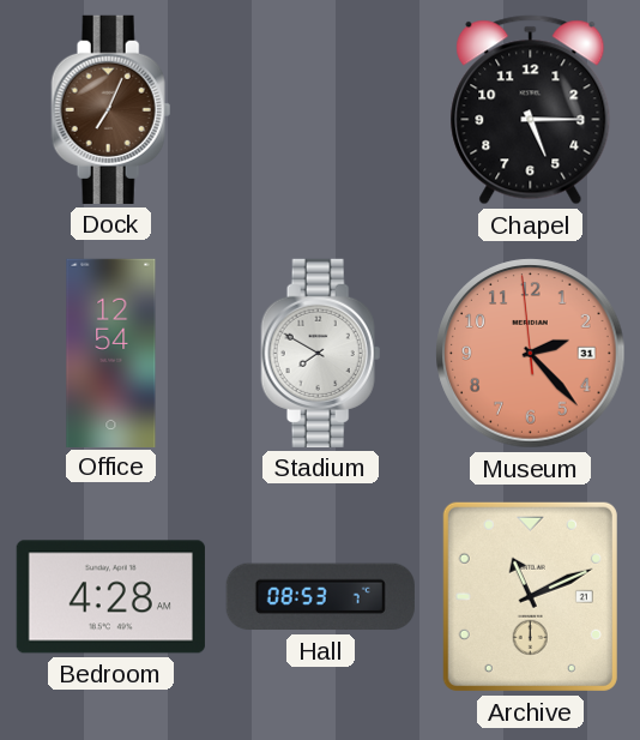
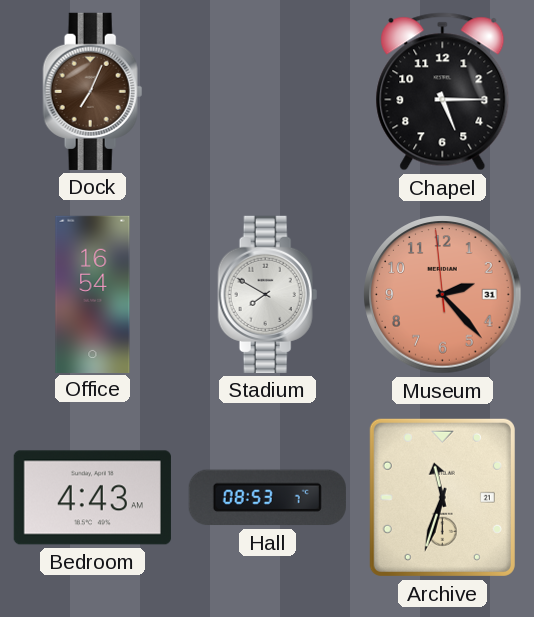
Office: 12:54 -> 16:54 (93, 294)
Bedroom: 4:28 -> 4:43 (92, 498)
Archive: 11:11 -> 11:33 (442, 497)
